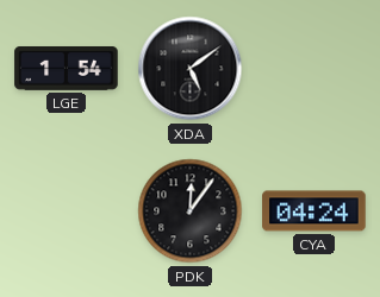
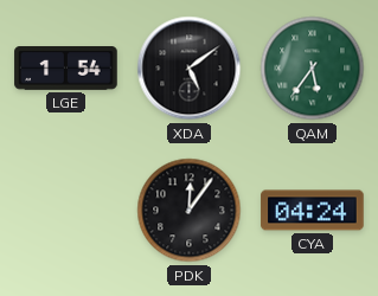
QAM: none -> 5:36 (313, 69)
